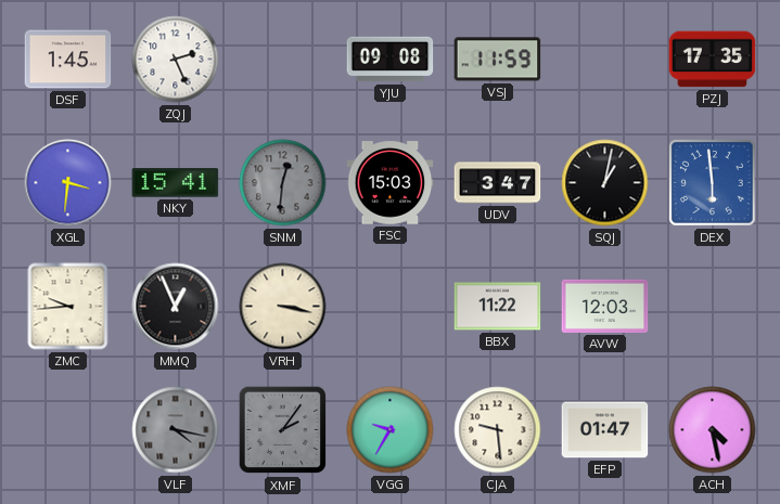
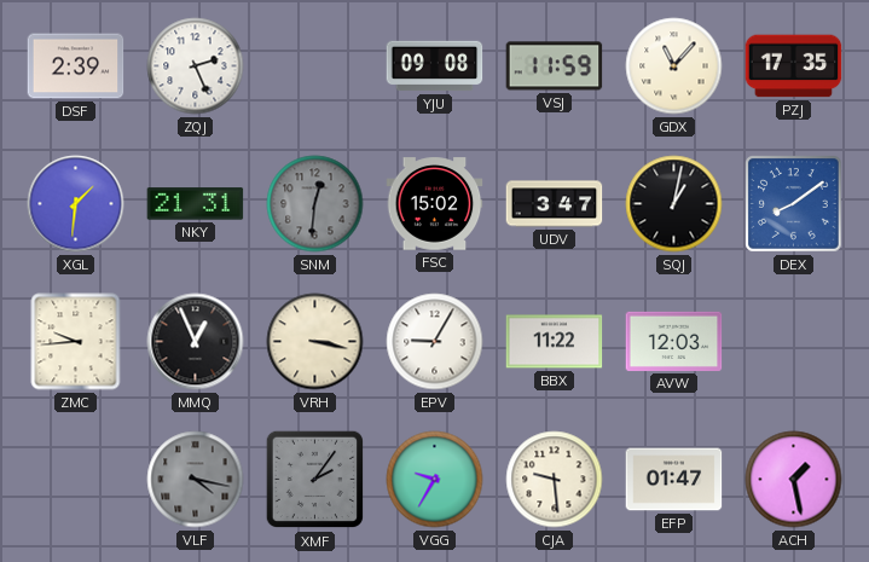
DSF: 1:45 -> 2:39 (76, 66)
GDX: none -> 11:07 (674, 66)
XGL: 3:31 -> 1:31 (76, 204)
NKY: 15:41 -> 21:31 (196, 204)
FSC: 15:03 -> 15:02 (435, 204)
DEX: 5:59 -> 8:09 (794, 204)
EPV: none -> 9:05 (435, 342)
ACH: 4:28 -> 1:28 (794, 480)
